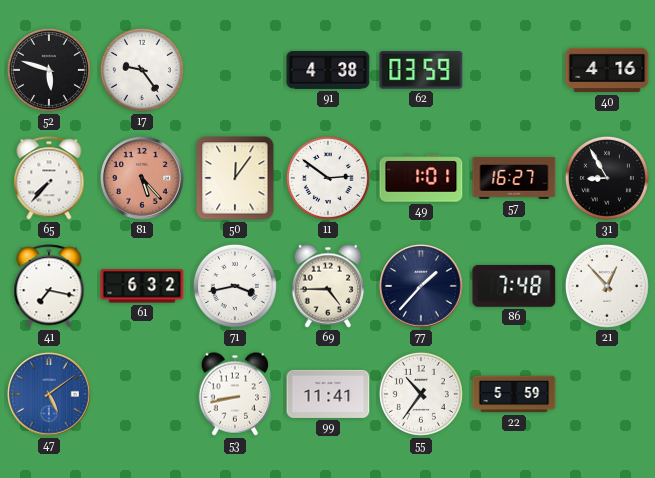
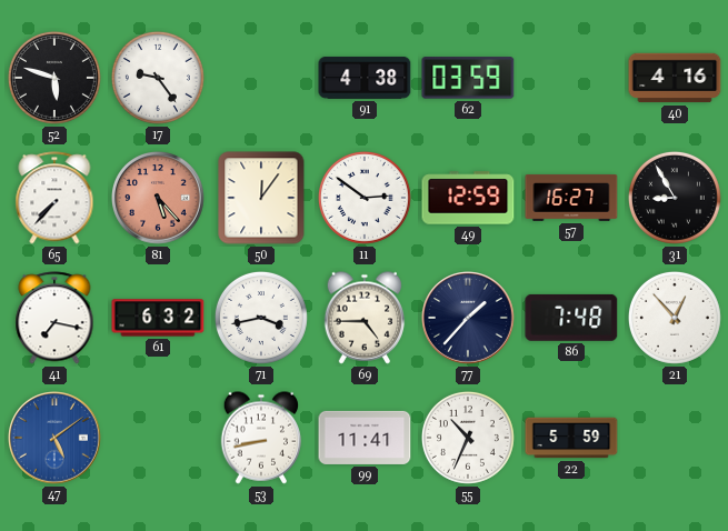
49: 1:01 -> 12:59 (468, 198)
55: 10:36 -> 10:34 (468, 438)
